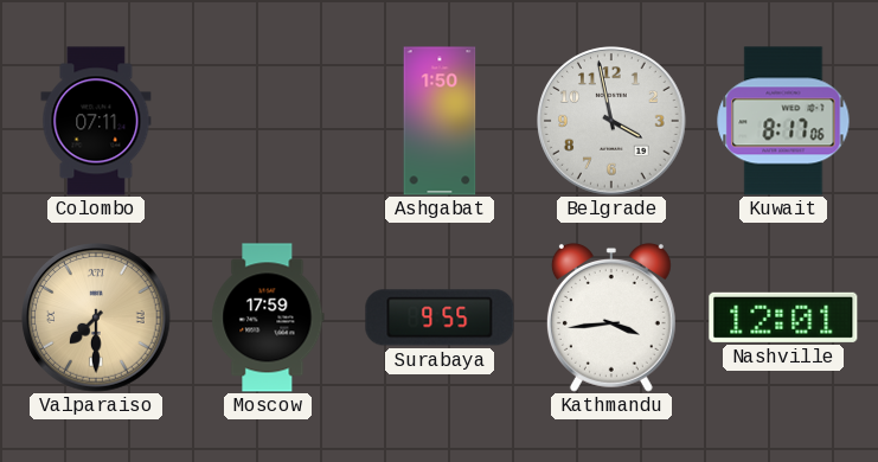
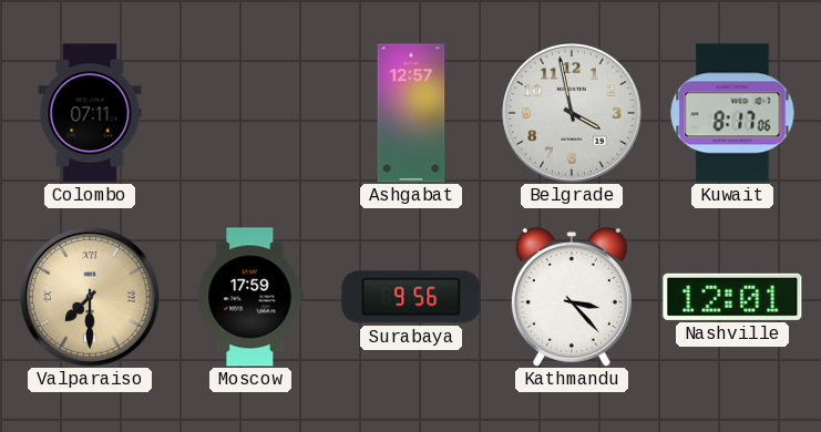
Ashgabat: 1:50 -> 12:57 (411, 113)
Surabaya: 9:55 -> 9:56 (411, 297)
Kathmandu: 3:44 -> 3:23 (572, 297)
